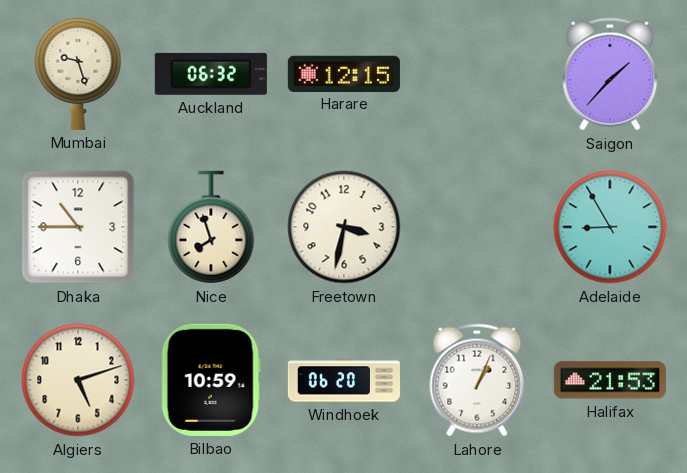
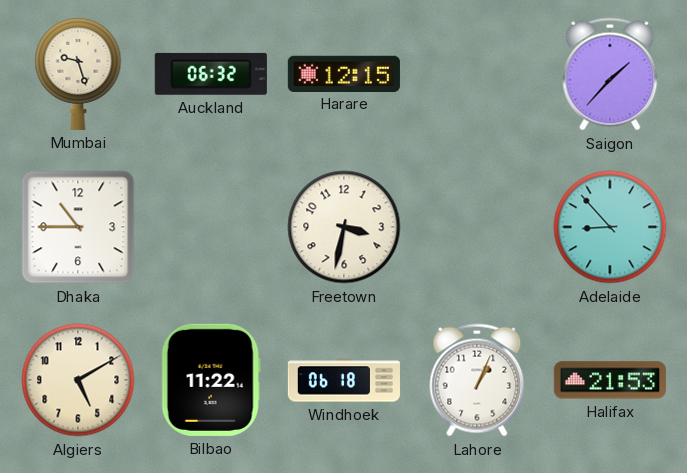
Nice: 7:57 -> none (211, 227)
Adelaide: 8:55 -> 8:53 (610, 227)
Algiers: 5:12 -> 5:10 (78, 380)
Bilbao: 10:59 -> 11:22 (211, 380)
Windhoek: 06:20 -> 06:18 (344, 380)
